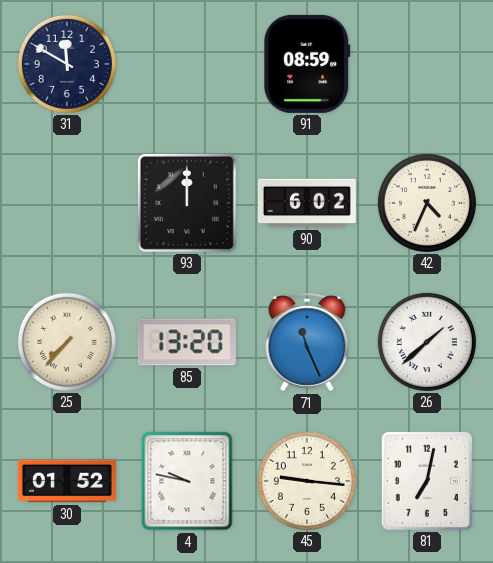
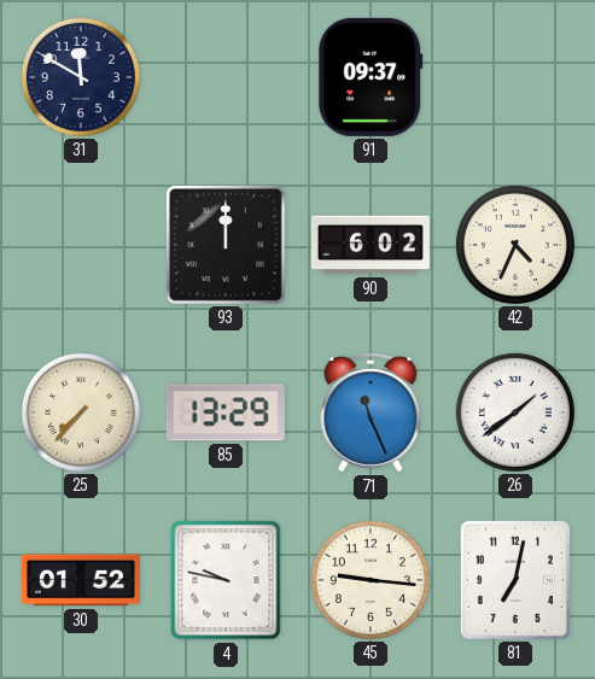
91: 08:59 -> 09:37 (371, 77)
85: 13:20 -> 13:29 (226, 412)
26: 1:38 -> 1:39 (515, 412)
